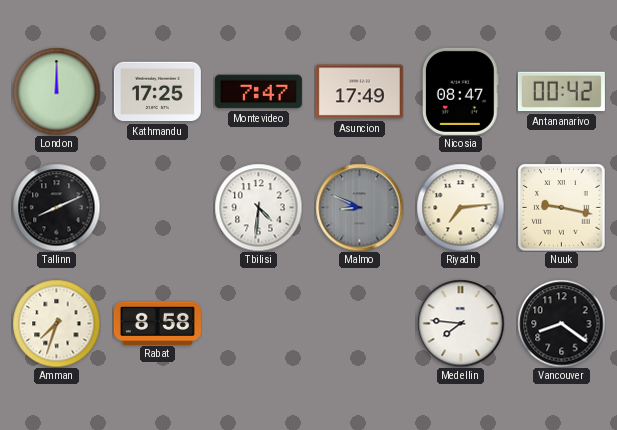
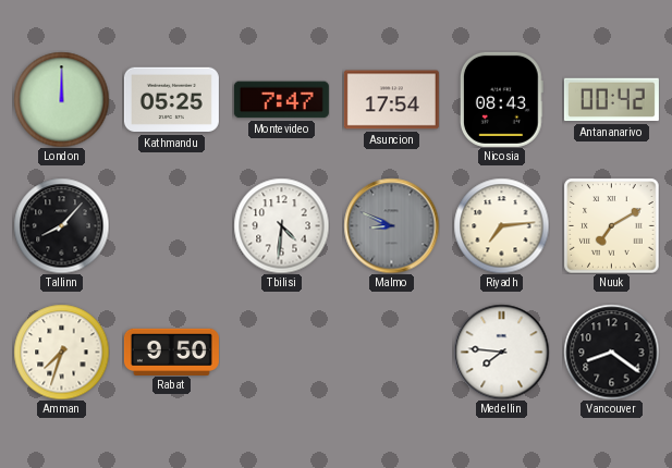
Kathmandu: 17:25 -> 05:25 (171, 100)
Asuncion: 17:49 -> 17:54 (391, 100)
Nicosia: 08:47 -> 08:43 (501, 99)
Tallinn: 8:11 -> 8:07 (61, 225)
Nuuk: 9:17 -> 7:10 (611, 225)
Rabat: 8:58 -> 9:50 (171, 352)
